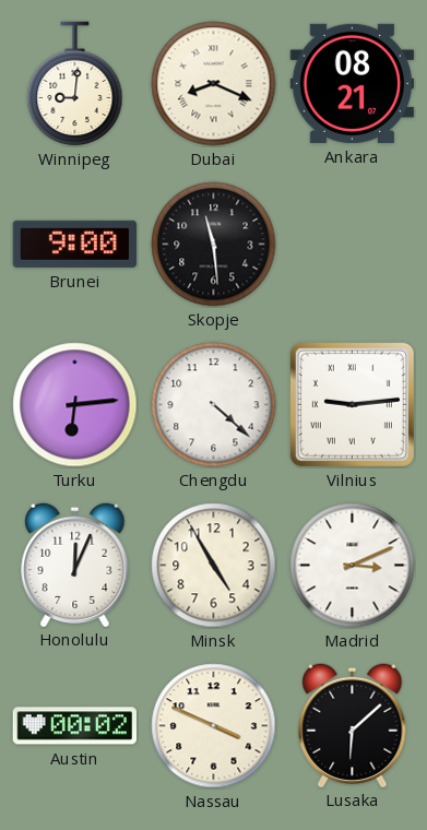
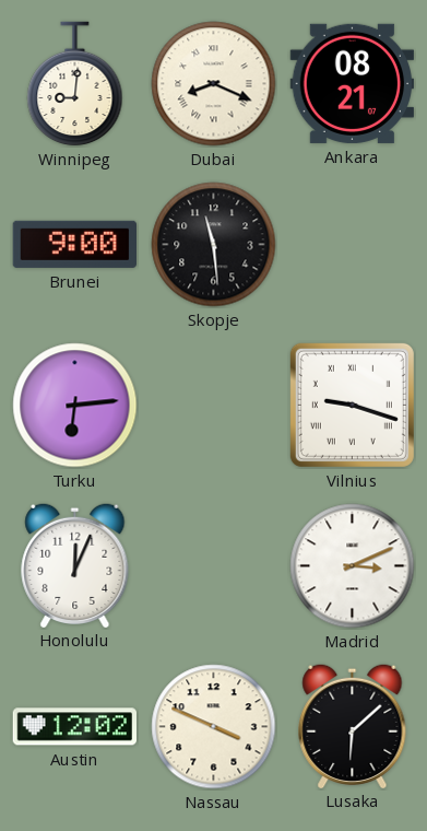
Chengdu: 4:22 -> none (214, 405)
Vilnius: 9:14 -> 9:18 (352, 405)
Minsk: 4:55 -> none (214, 566)
Austin: 00:02 -> 12:02 (74, 727)
